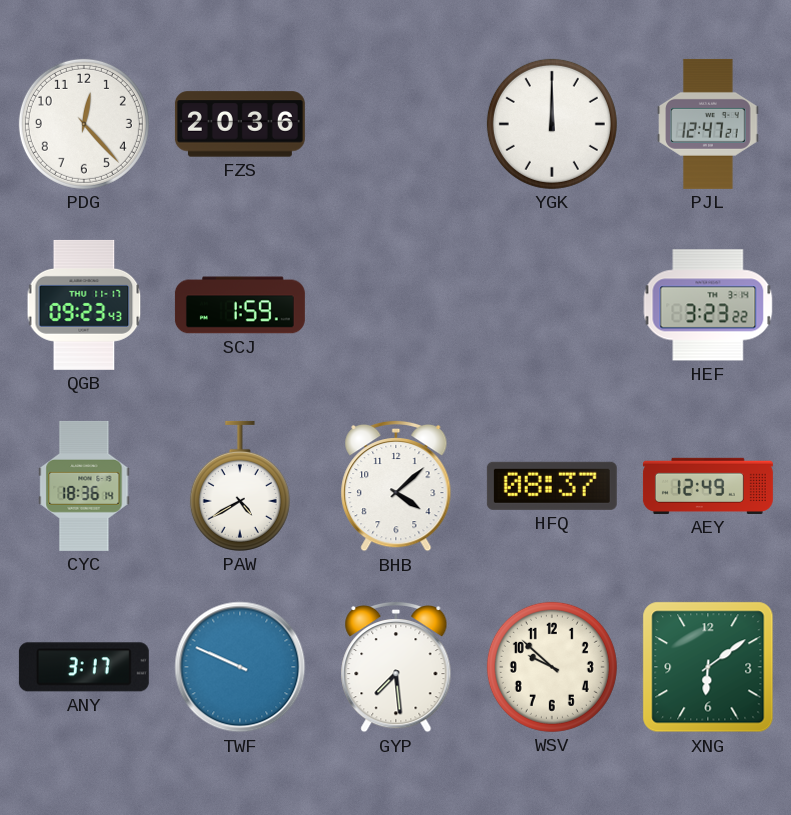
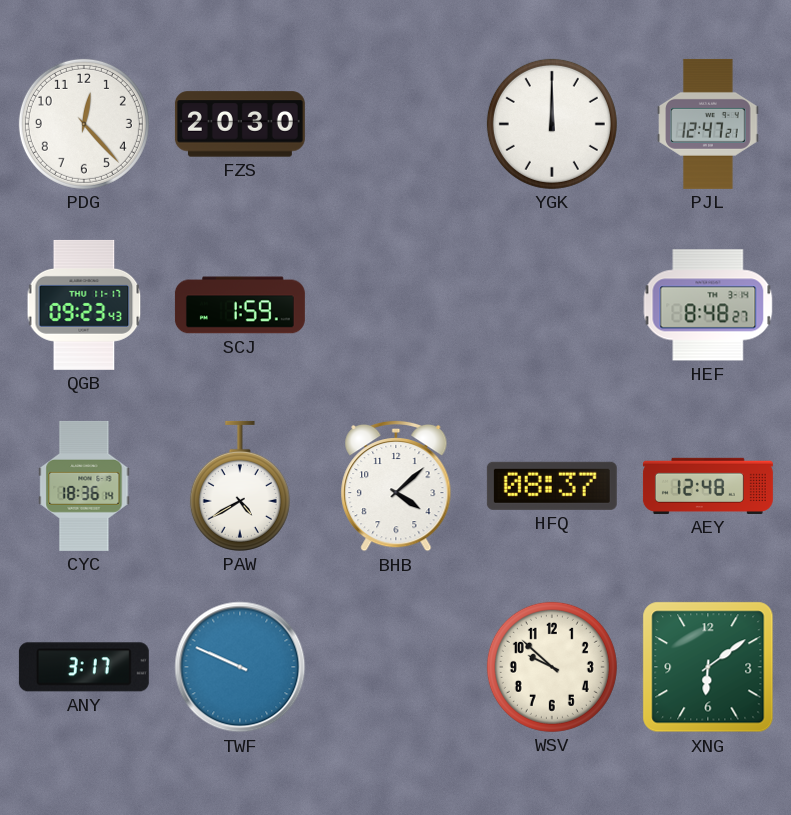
FZS: 20:36 -> 20:30 (240, 124)
HEF: 3:23 -> 8:48 (708, 305)
AEY: 12:49 -> 12:48 (708, 486)
GYP: 7:29 -> none (396, 667)
